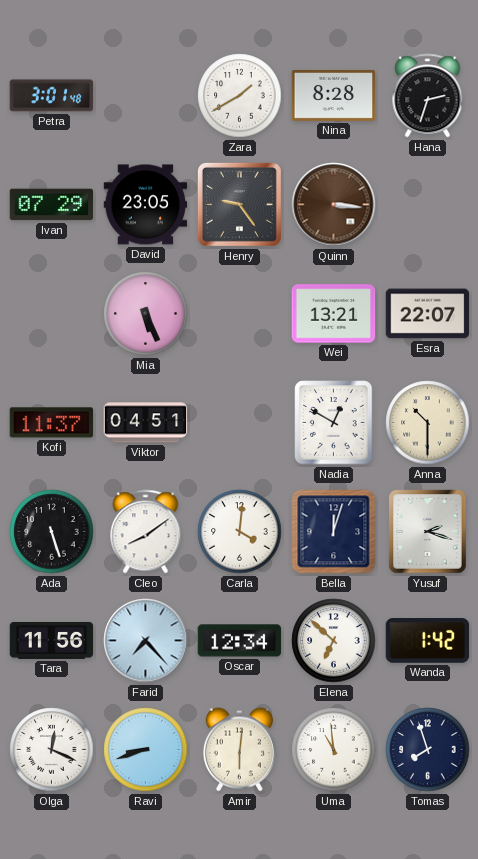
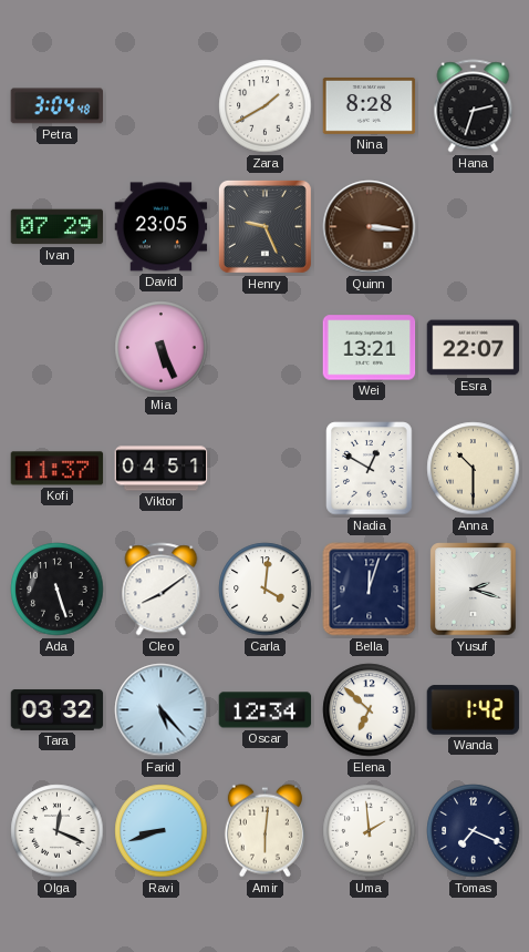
Petra: 3:01 -> 3:04 (58, 106)
Henry: 9:24 -> 9:26 (264, 226)
Tara: 11:56 -> 03:32 (58, 709)
Farid: 7:23 -> 5:23 (162, 710)
Uma: 10:59 -> 1:59 (370, 831)
Tomas: 7:57 -> 7:19 (474, 831)
